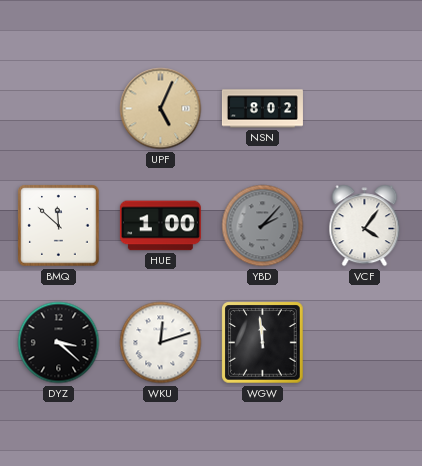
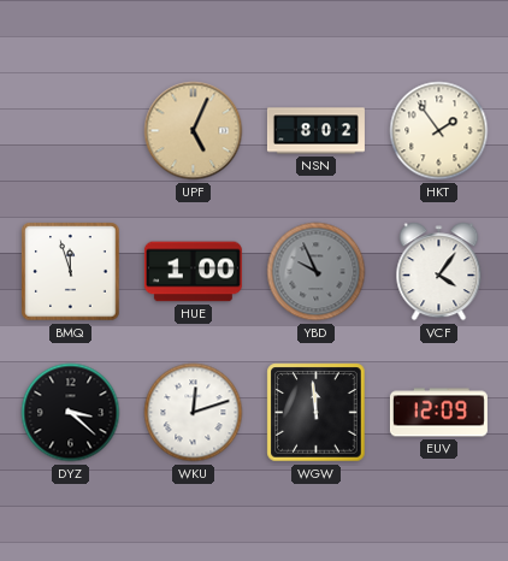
HKT: none -> 1:54 (439, 131)
BMQ: 11:52 -> 11:57 (71, 272)
YBD: 2:07 -> 9:56 (317, 272)
EUV: none -> 12:09 (438, 413)
